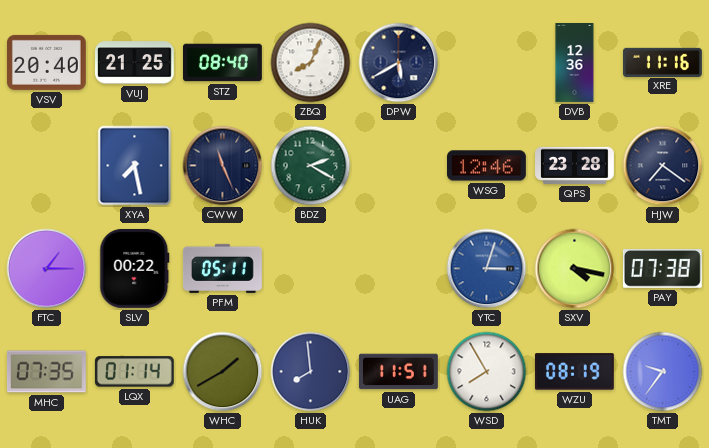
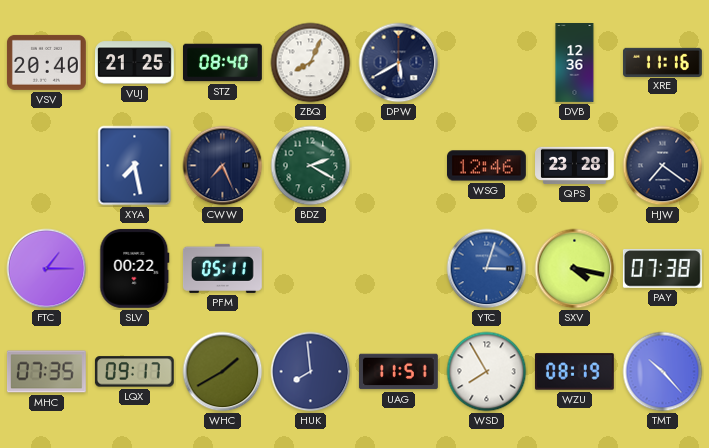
CWW: 11:26 -> 7:26 (223, 166)
LQX: 01:14 -> 09:17 (134, 372)
TMT: 9:36 -> 10:23 (663, 372)
